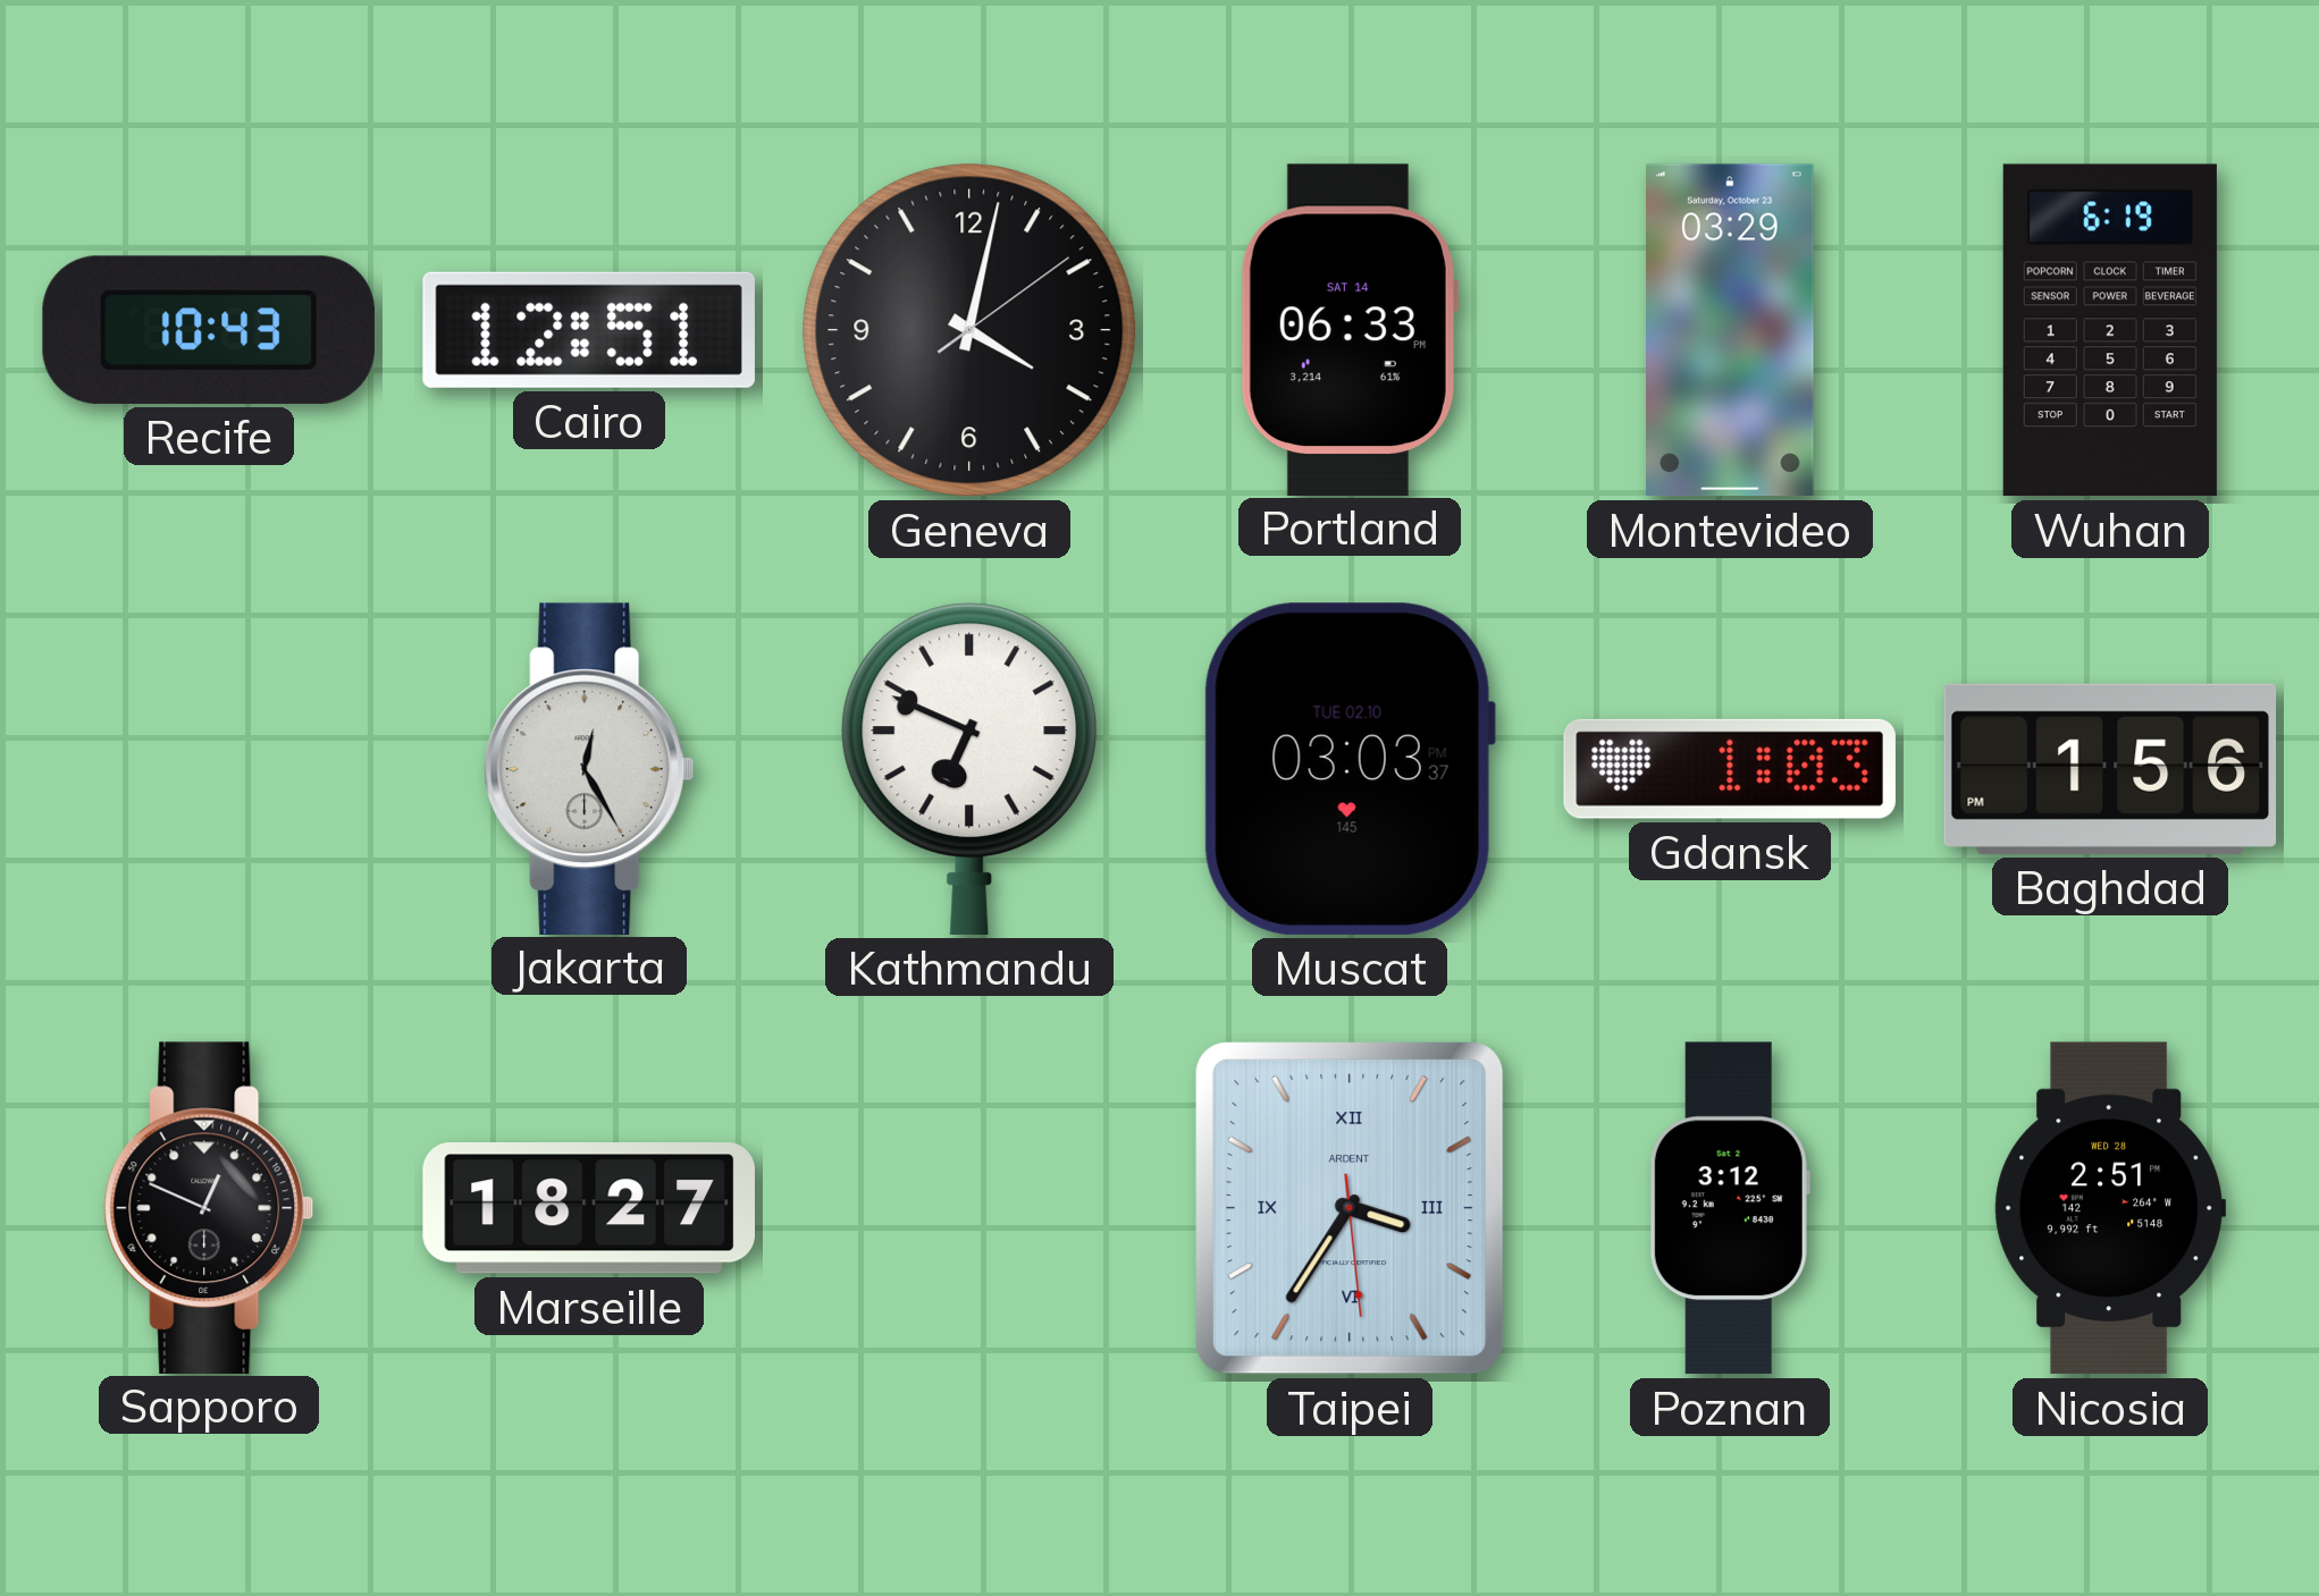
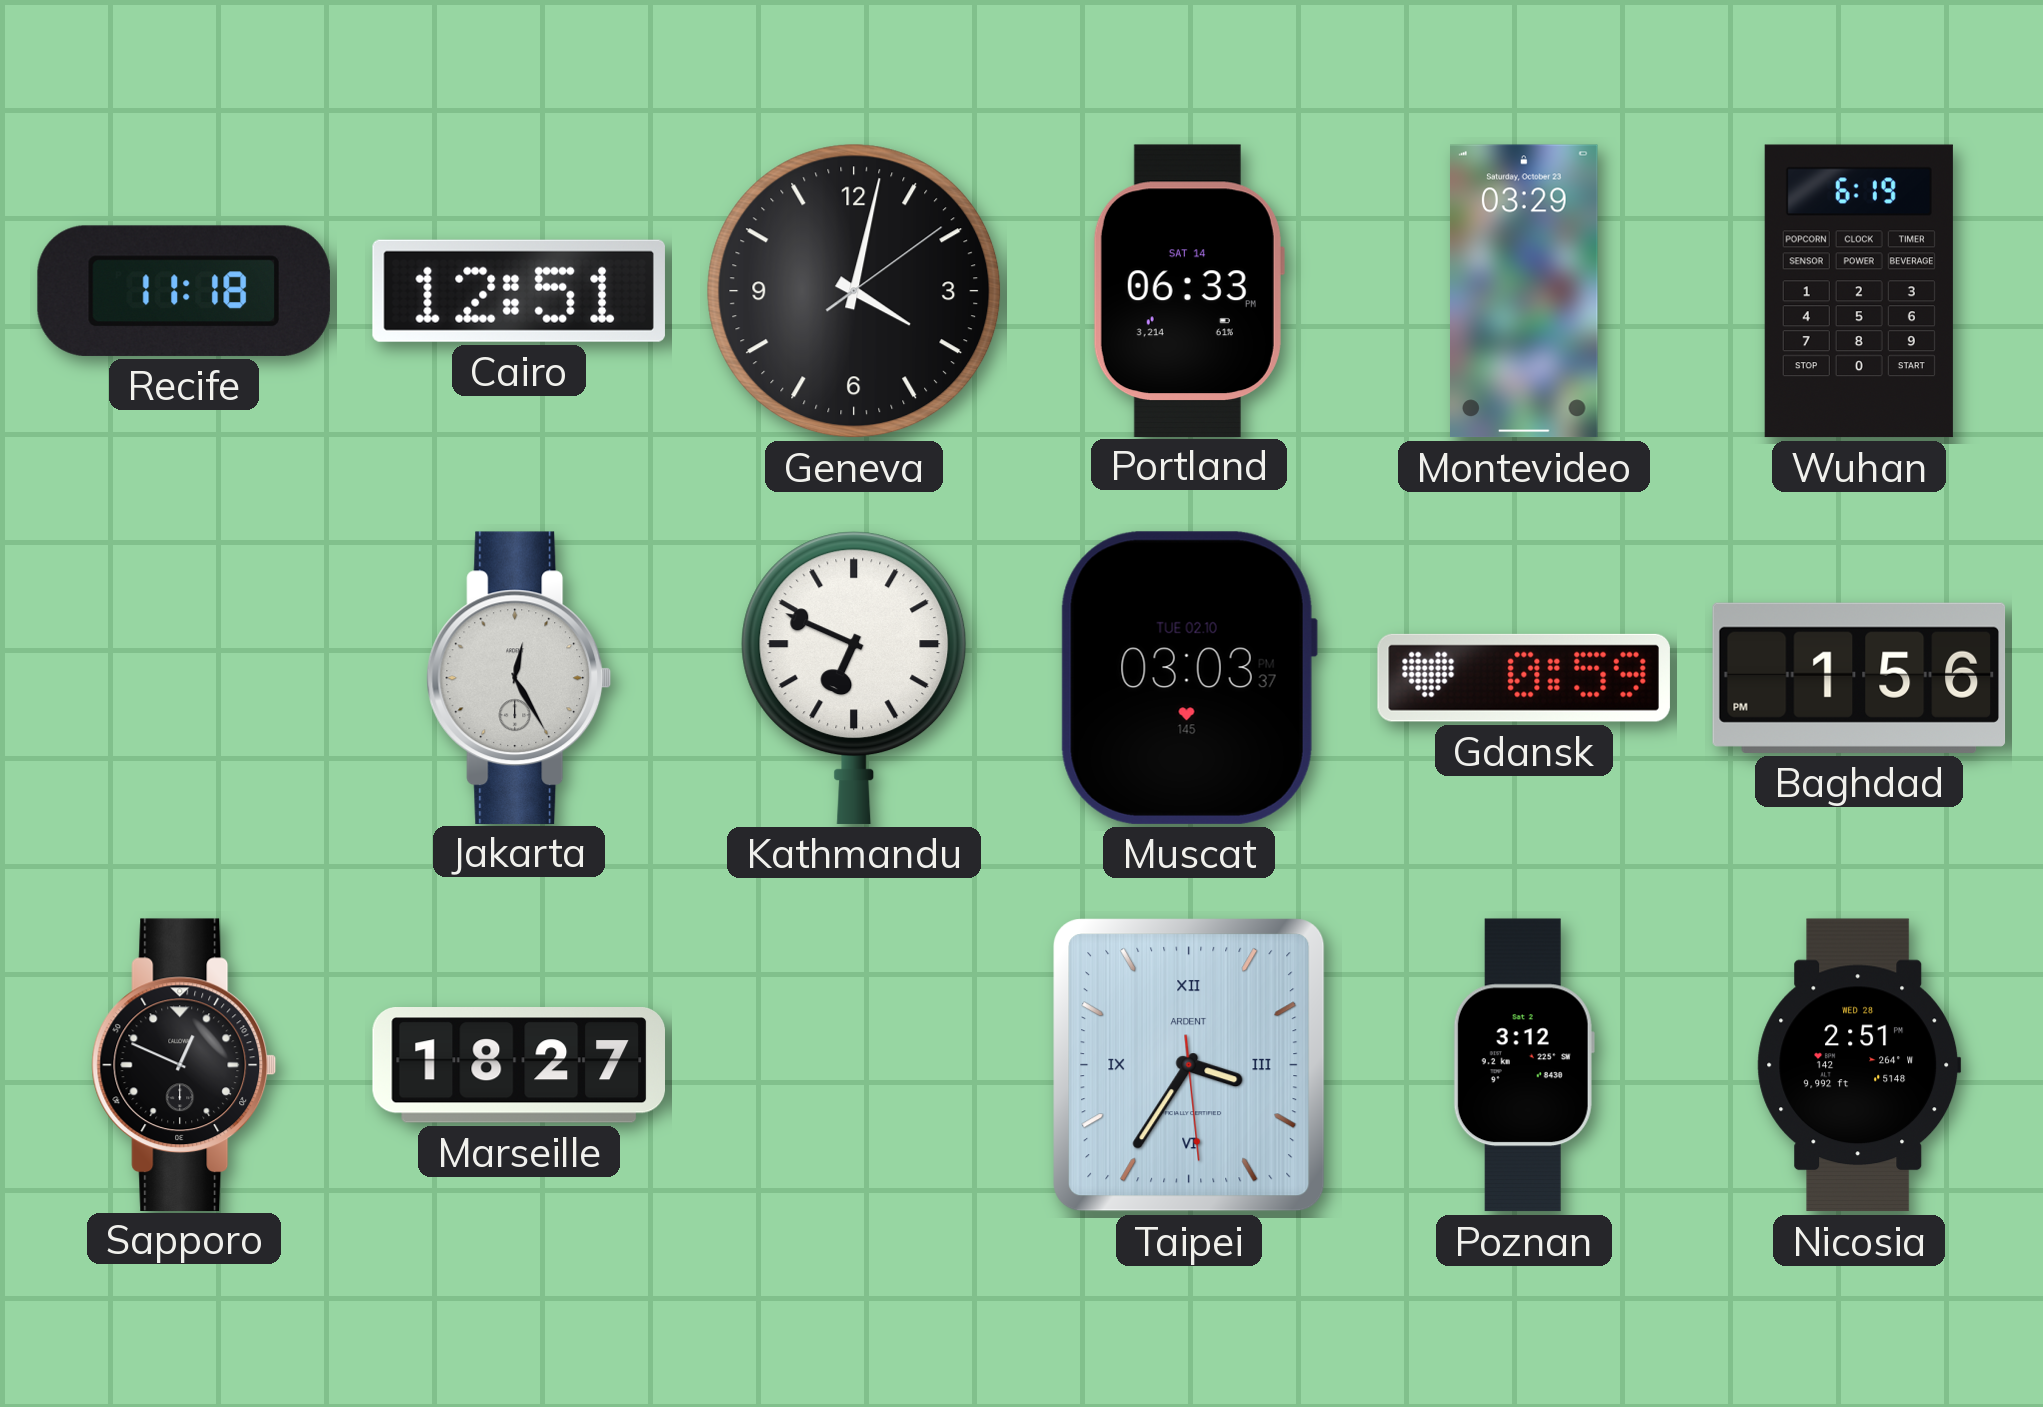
Recife: 10:43 -> 11:18 (184, 291)
Gdansk: 1:03 -> 0:59 (1524, 678)
